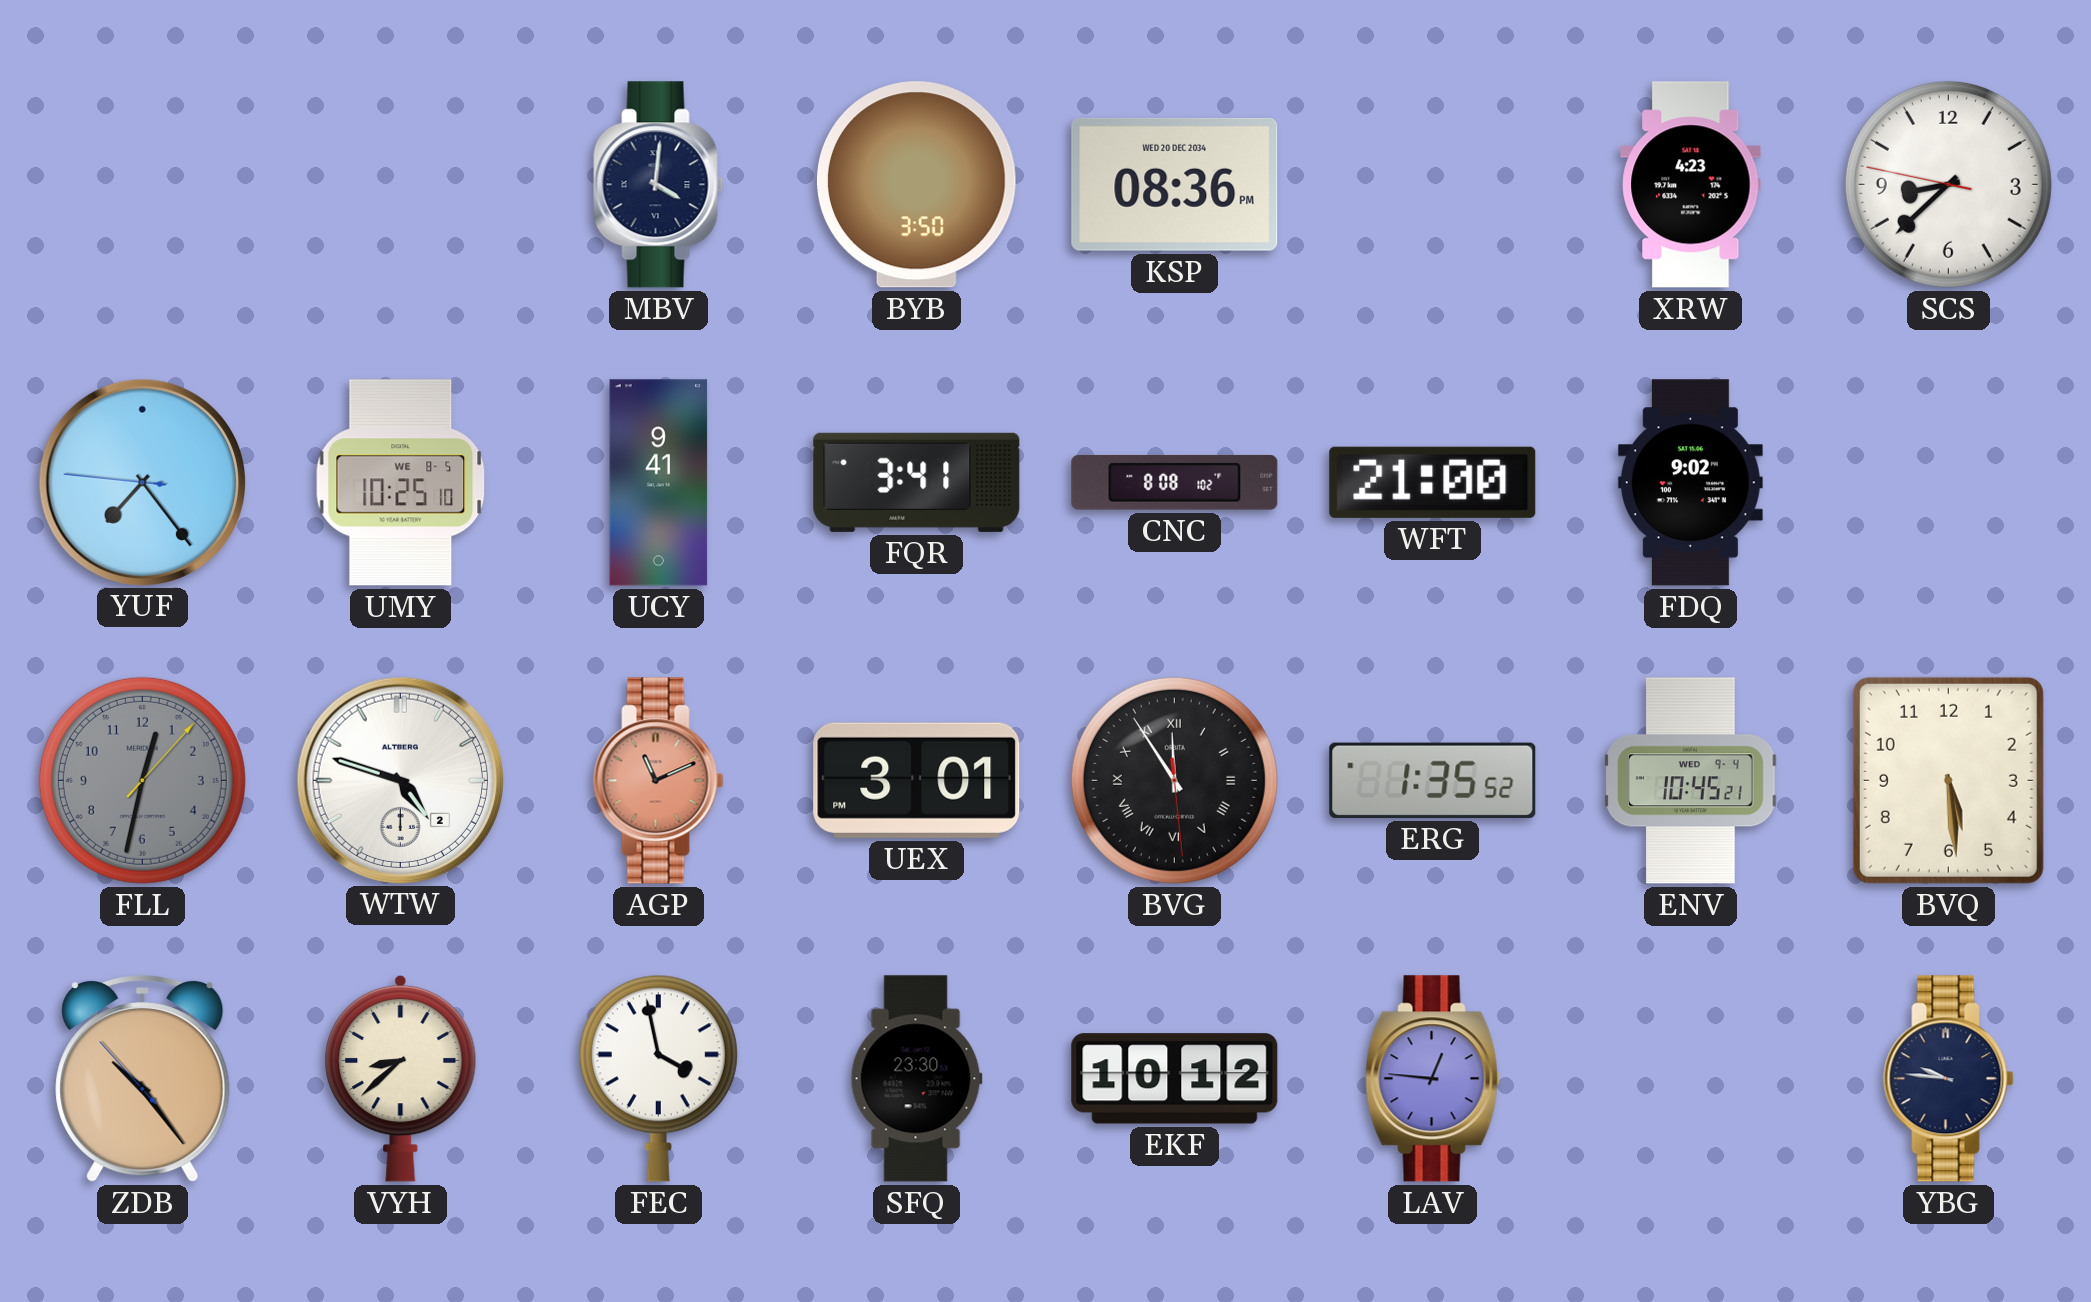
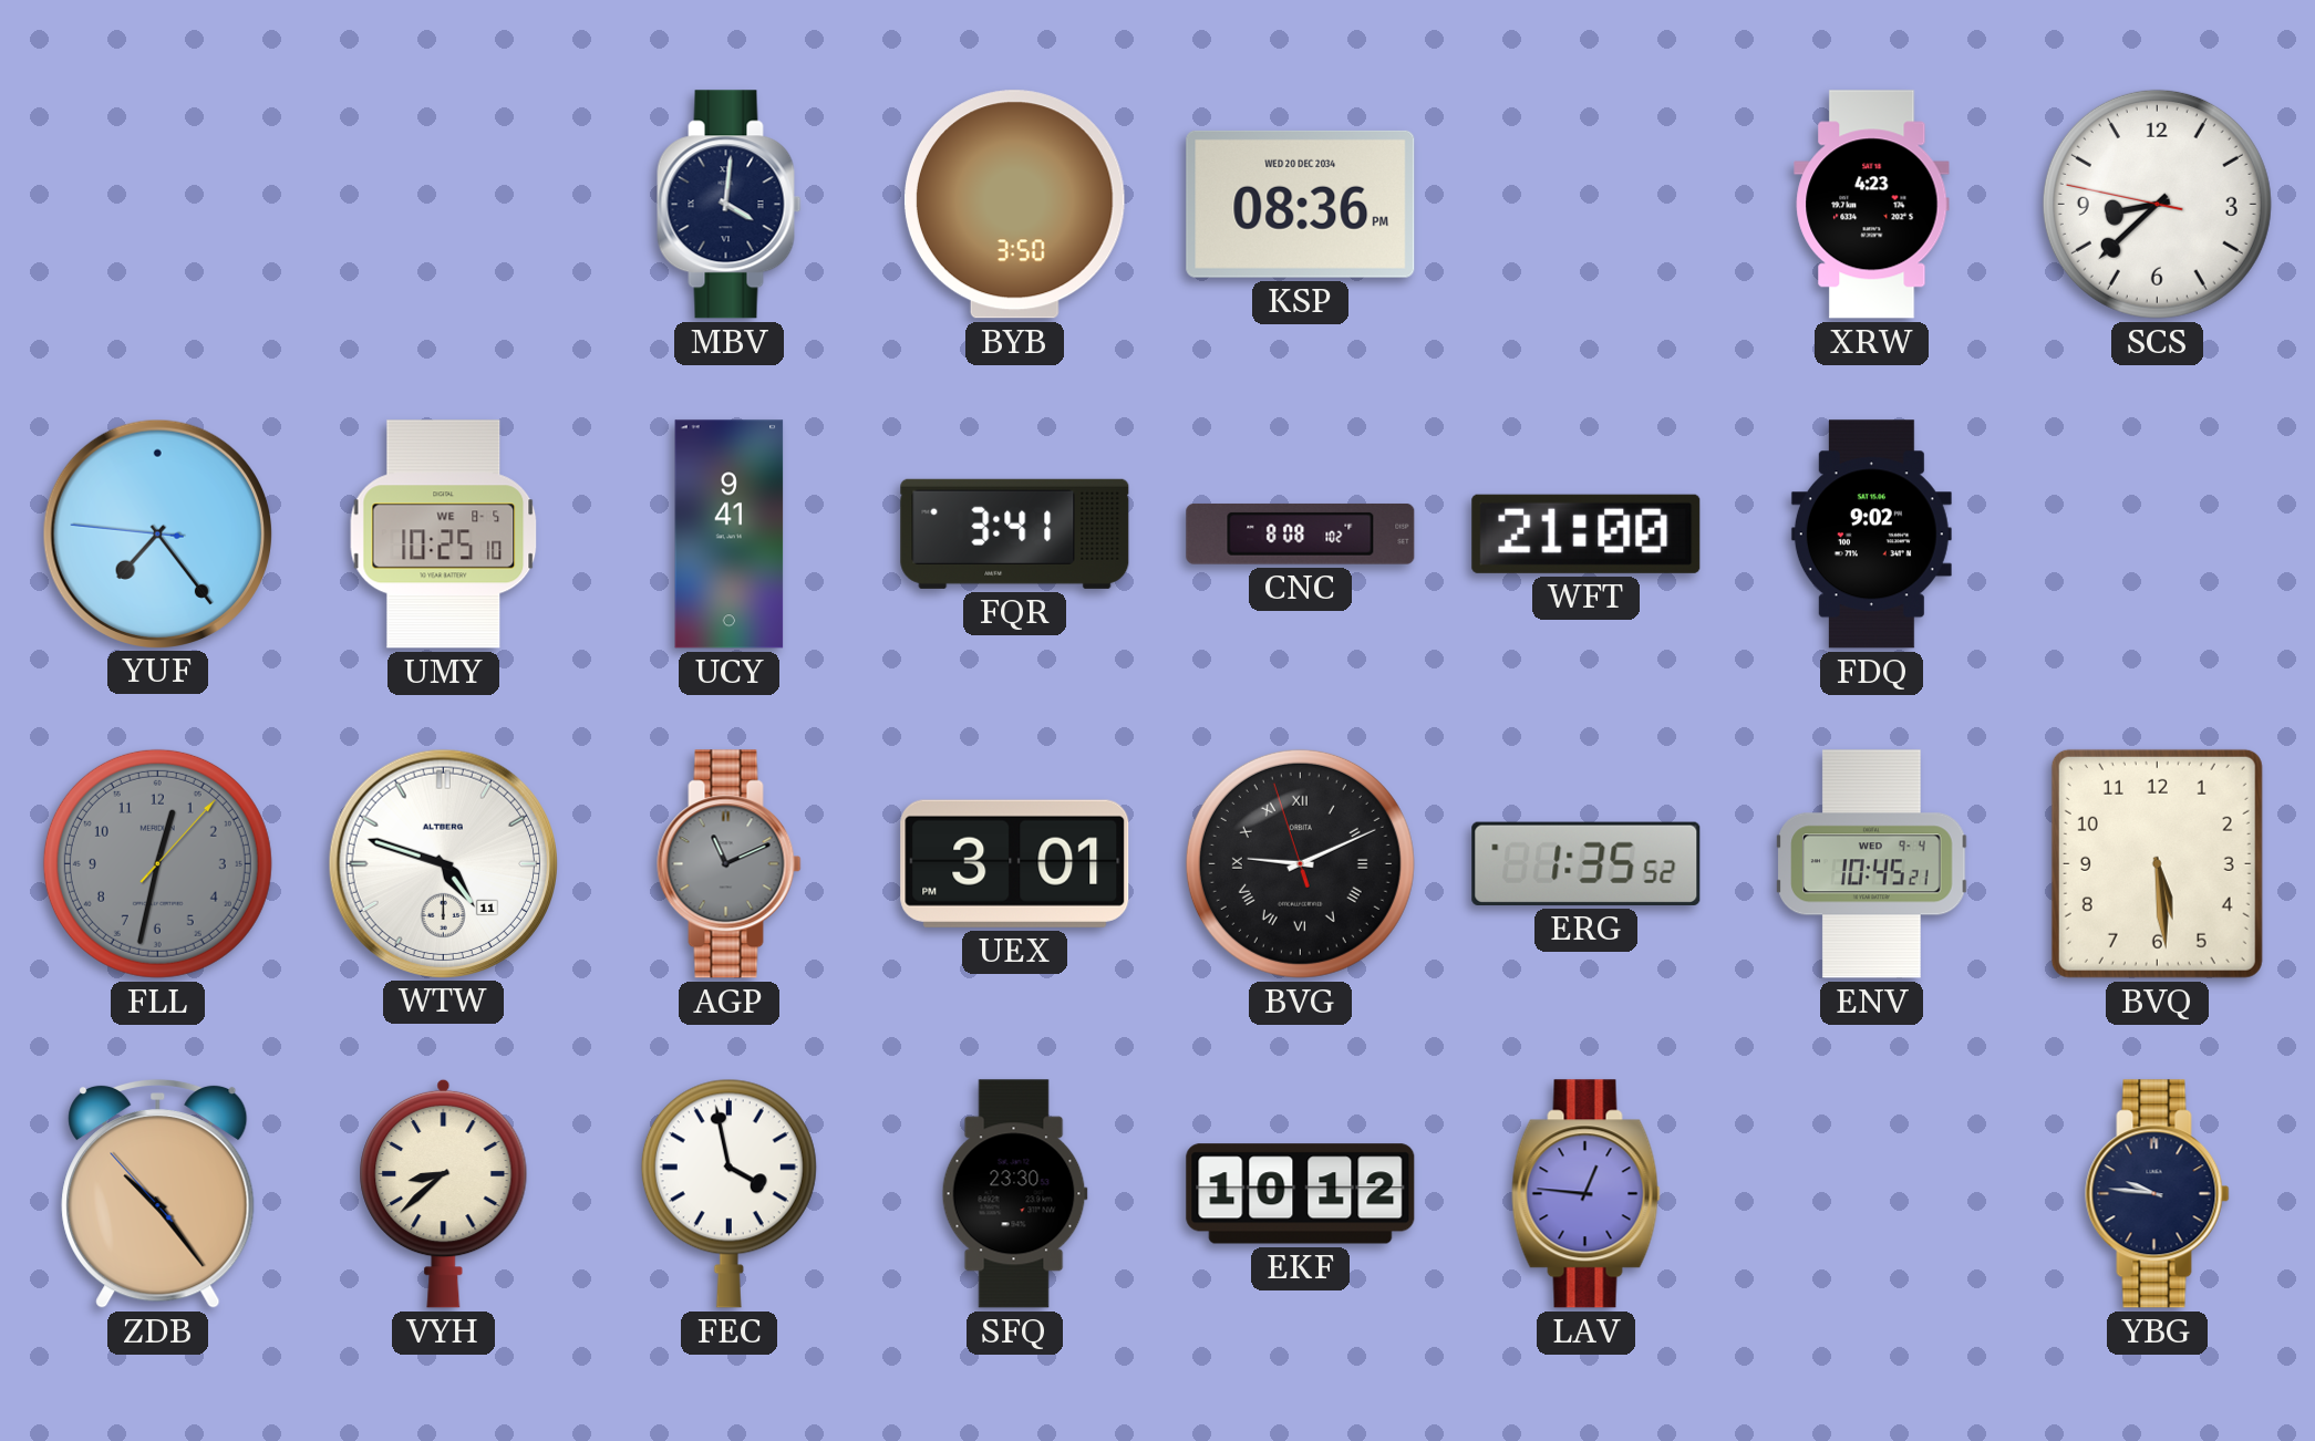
WTW date: 2 -> 11 (443, 863)
AGP dial: salmon -> grey (730, 864)
BVG: 11:54 -> 9:10 (1300, 863)
